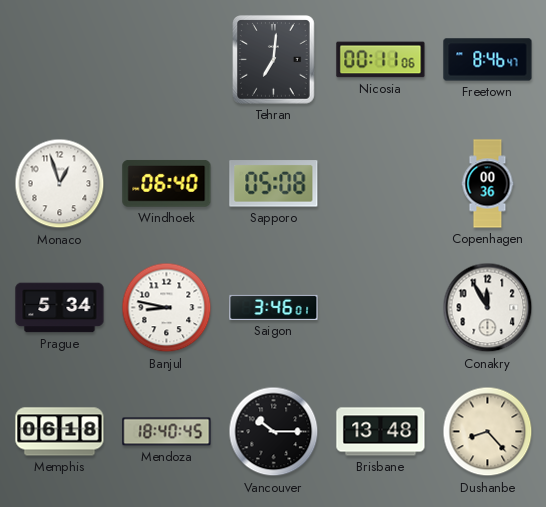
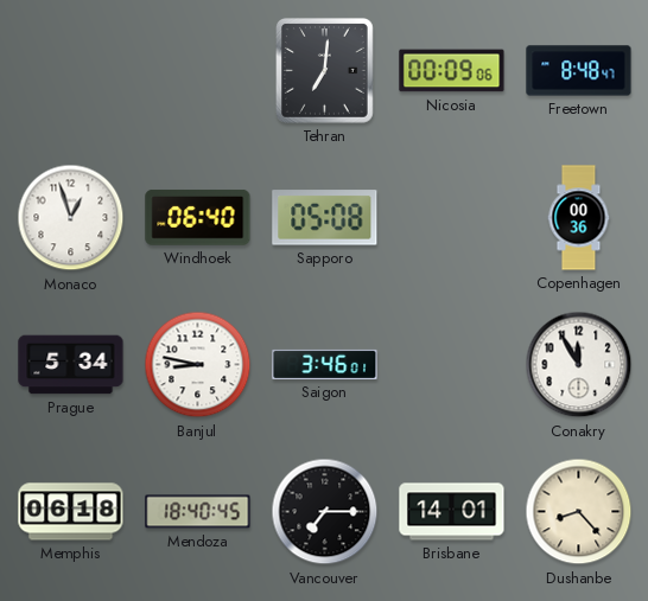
Nicosia: 00:11 -> 00:09 (452, 71)
Freetown: 8:46 -> 8:48 (579, 71)
Vancouver: 10:15 -> 7:15 (325, 512)
Brisbane: 13:48 -> 14:01 (452, 512)
